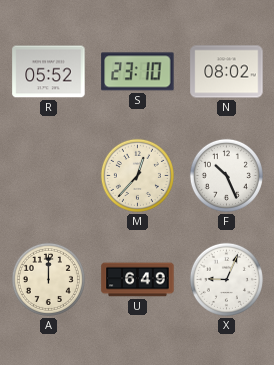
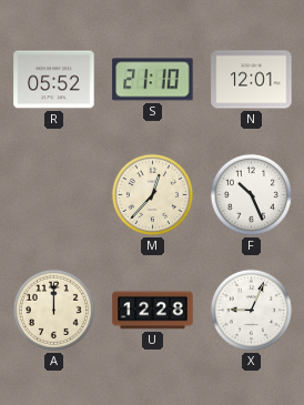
S: 23:10 -> 21:10 (153, 80)
N: 08:02 -> 12:01 (252, 80)
U: 6:49 -> 12:28 (153, 311)
